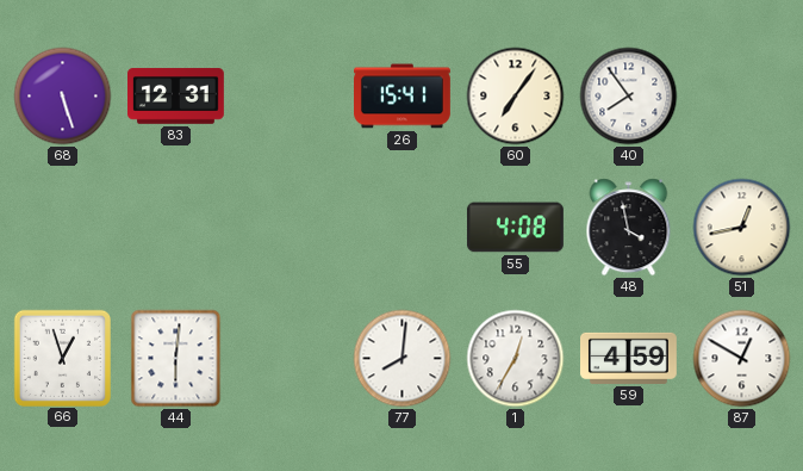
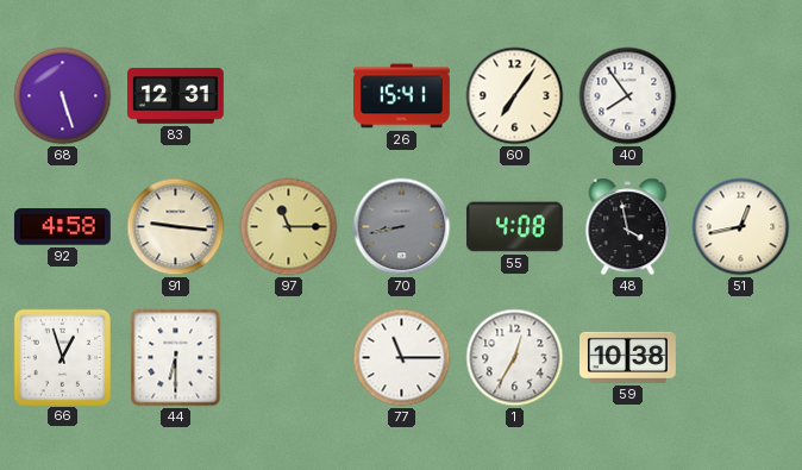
92: none -> 4:58 (62, 227)
91: none -> 9:16 (176, 227)
97: none -> 11:15 (289, 227)
70: none -> 8:43 (402, 227)
44: 6:01 -> 6:30 (176, 358)
77: 8:01 -> 11:15 (402, 358)
59: 4:59 -> 10:38 (628, 357)
87: 12:50 -> none (742, 359)
